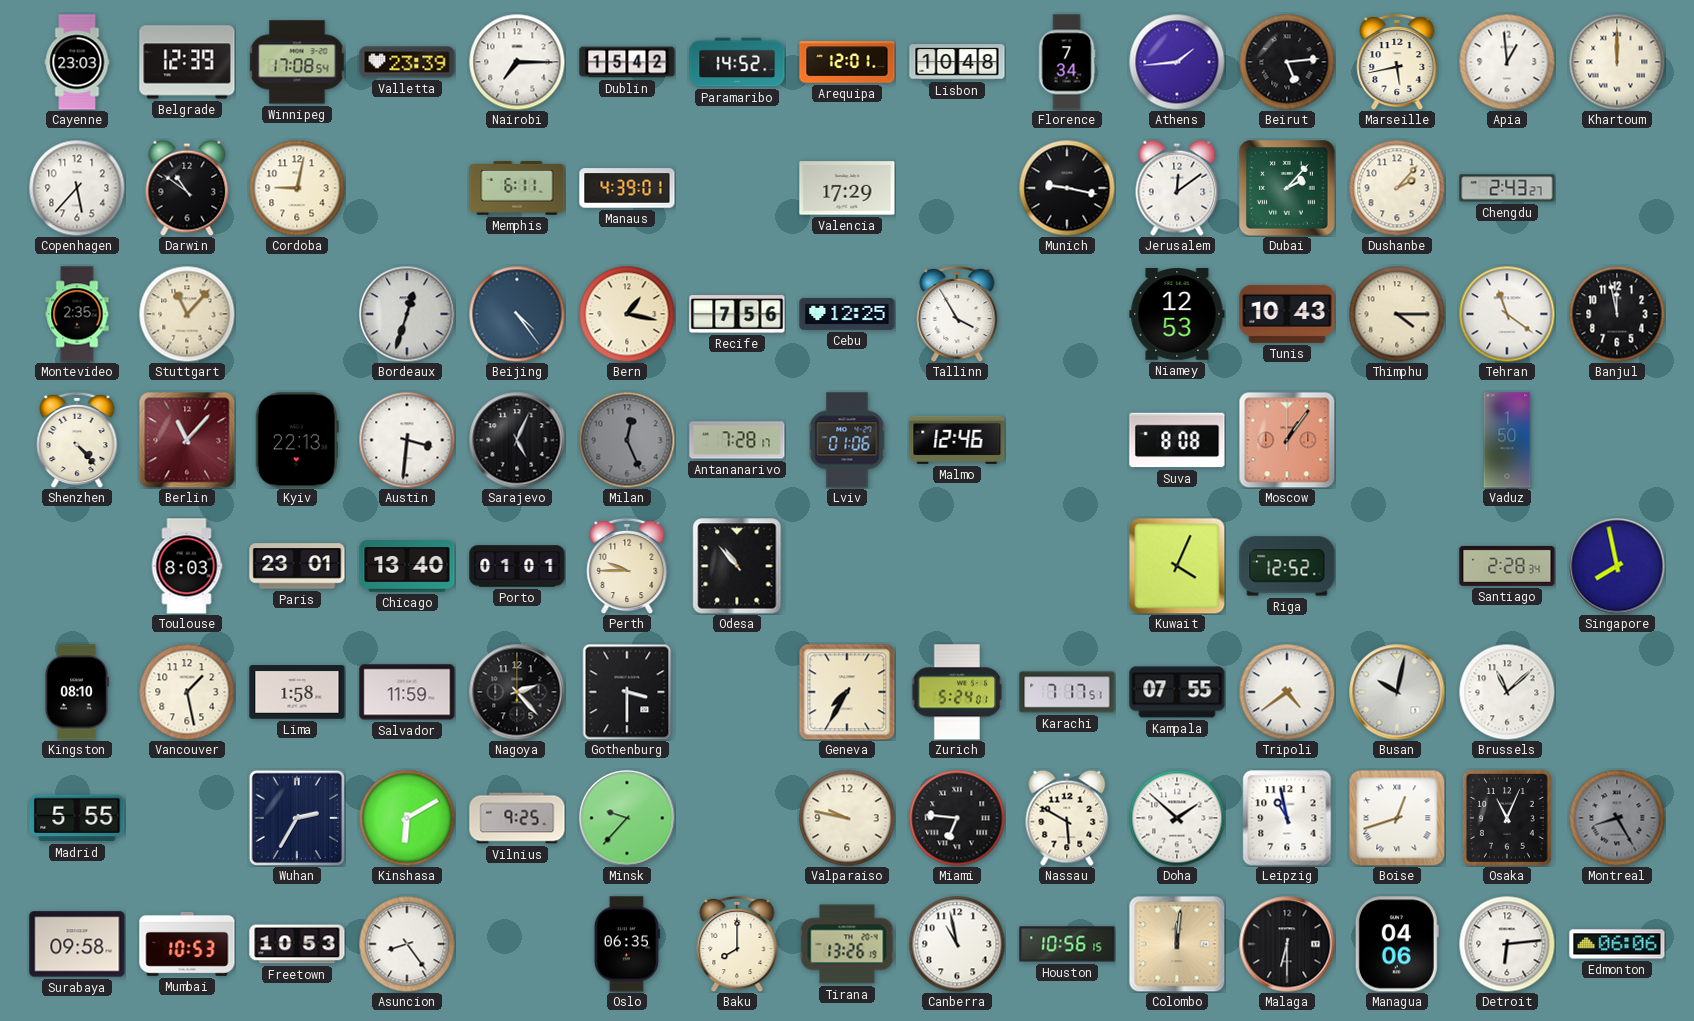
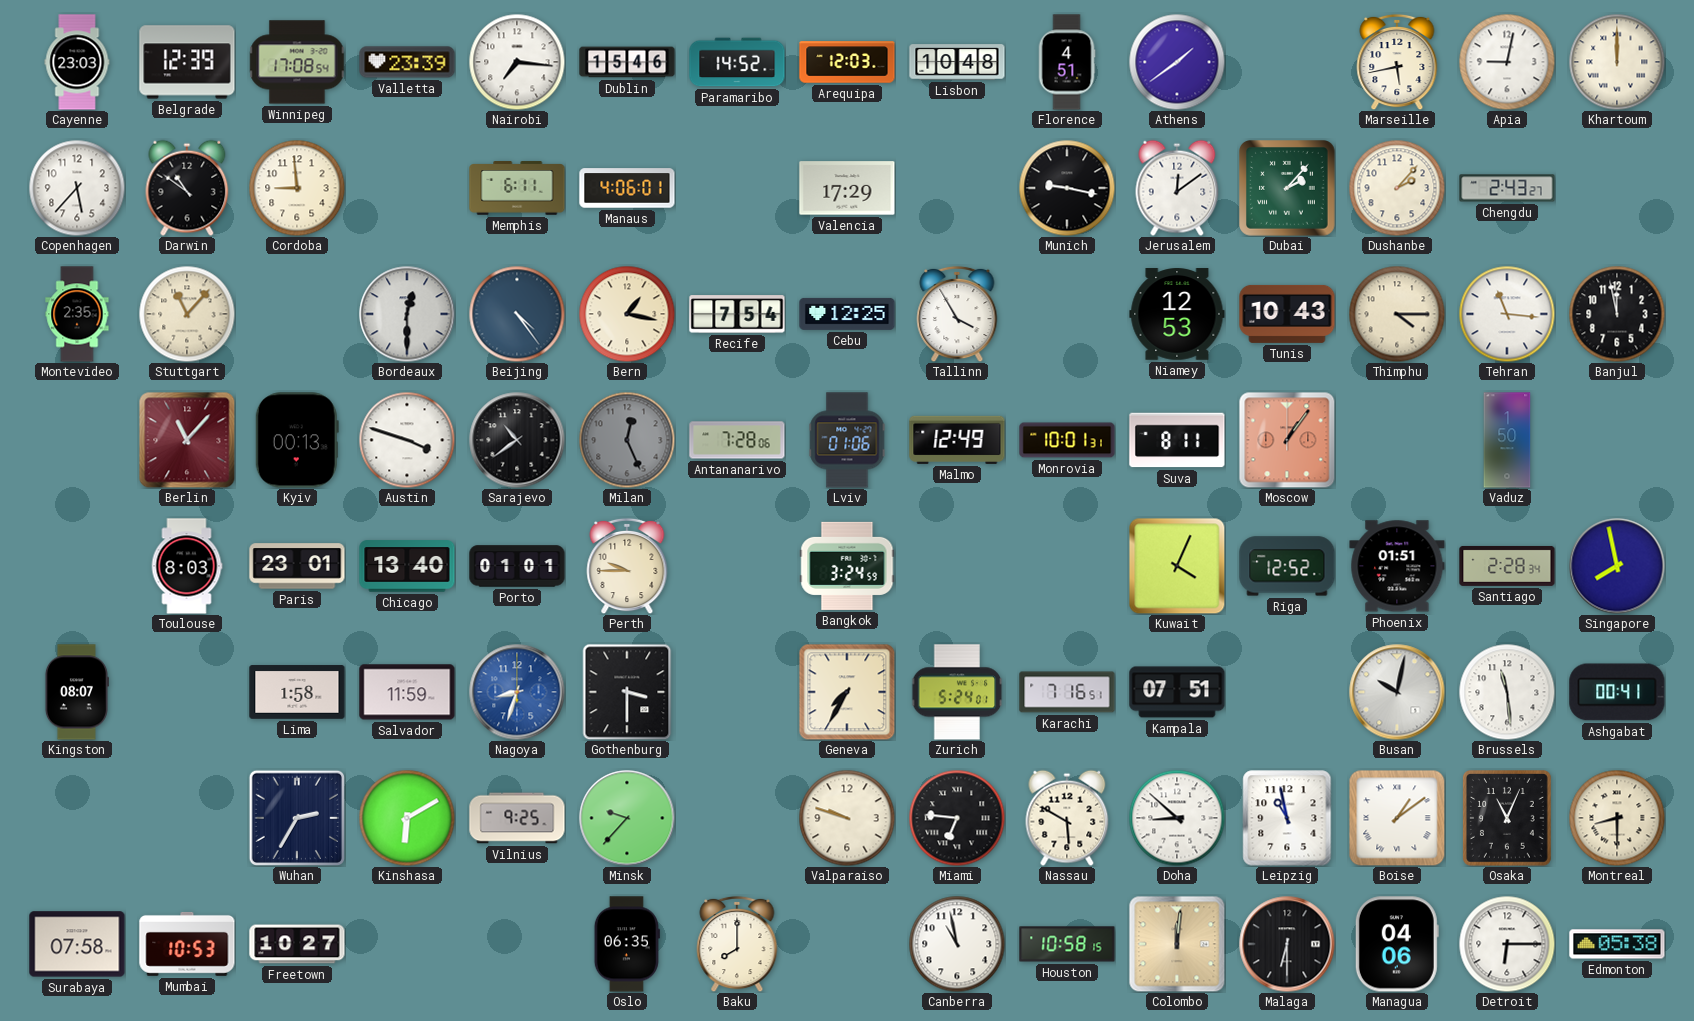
Nairobi: 7:15 -> 7:16 (517, 62)
Dublin: 15:42 -> 15:46 (627, 62)
Arequipa: 12:01 -> 12:03 (847, 62)
Florence: 7:34 -> 4:51 (1067, 62)
Athens: 1:44 -> 1:39 (1177, 62)
Beirut: 5:14 -> none (1287, 62)
Apia: 12:59 -> 9:02 (1507, 62)
Cordoba: 9:02 -> 8:59 (297, 188)
Manaus: 4:39 -> 4:06 (627, 188)
Bordeaux: 12:33 -> 12:30 (407, 314)
Recife: 7:56 -> 7:54 (737, 314)
Tehran: 11:21 -> 11:16 (1507, 314)
Shenzhen: 4:23 -> none (77, 440)
Kyiv: 22:13 -> 00:13 (297, 440)
Austin: 3:31 -> 3:48 (407, 440)
Sarajevo: 5:04 -> 10:39 (517, 440)
Antananarivo: 7:28:17 -> 7:28:06 (737, 440)
Malmo: 12:46 -> 12:49 (957, 440)
Monrovia: none -> 10:01 (1067, 440)
Suva: 8:08 -> 8:11 (1177, 440)
Odesa: 10:53 -> none (737, 566)
Bangkok: none -> 3:24 (847, 566)
Phoenix: none -> 01:51 (1397, 566)
Kingston: 08:10 -> 08:07 (76, 692)
Vancouver: 1:28 -> none (187, 692)
Nagoya: 2:23 -> 8:33 (517, 692)
Nagoya dial: black -> blue (517, 692)
Karachi: 7:17 -> 7:16 (1067, 692)
Kampala: 07:55 -> 07:51 (1177, 692)
Tripoli: 4:39 -> none (1287, 692)
Brussels: 11:08 -> 11:29 (1507, 692)
Ashgabat: none -> 00:41 (1617, 692)
Madrid: 5:55 -> none (77, 818)
Valparaiso: 9:47 -> 9:48 (847, 818)
Doha: 1:52 -> 8:52 (1177, 818)
Boise: 12:42 -> 1:09 (1397, 818)
Montreal: 8:25 -> 8:30 (1617, 818)
Montreal dial: grey -> cream (1617, 818)
Surabaya: 09:58 -> 07:58 (77, 944)
Freetown: 10:53 -> 10:27 (297, 944)
Asuncion: 8:24 -> none (407, 944)
Tirana: 13:26 -> none (847, 944)
Houston: 10:56 -> 10:58 (1067, 944)
Detroit: 6:14 -> 6:15 (1507, 944)
Edmonton: 06:06 -> 05:38 (1617, 944)
